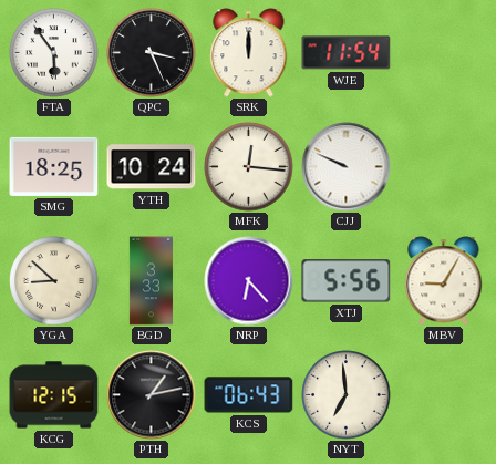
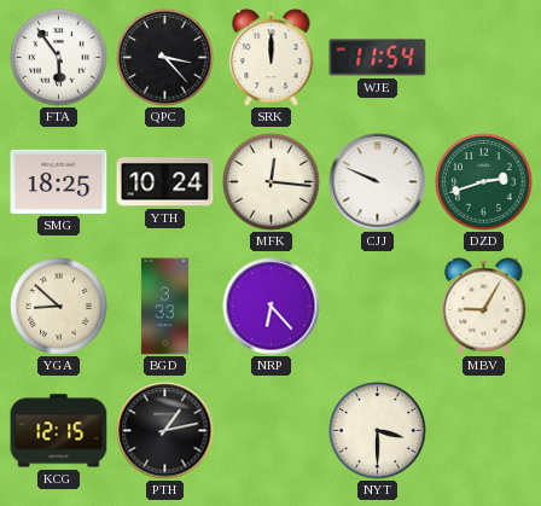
QPC: 3:26 -> 3:23 (165, 58)
DZD: none -> 2:42 (484, 182)
XTJ: 5:56 -> none (347, 281)
KCS: 06:43 -> none (249, 395)
NYT: 6:59 -> 3:30 (378, 431)
